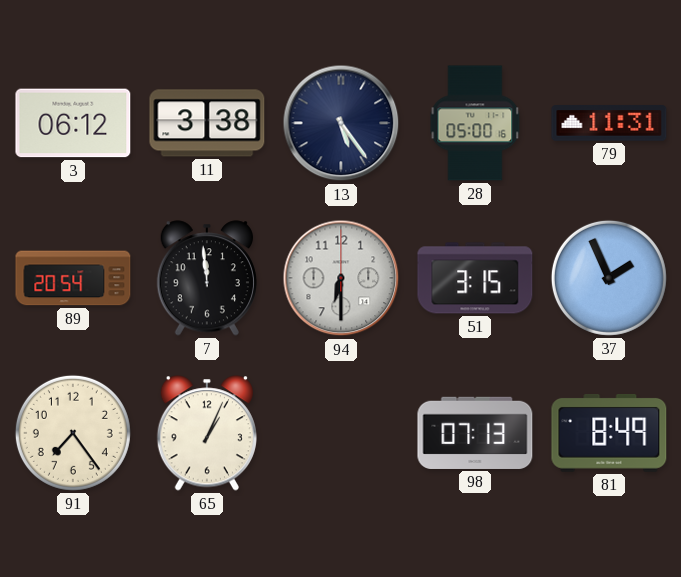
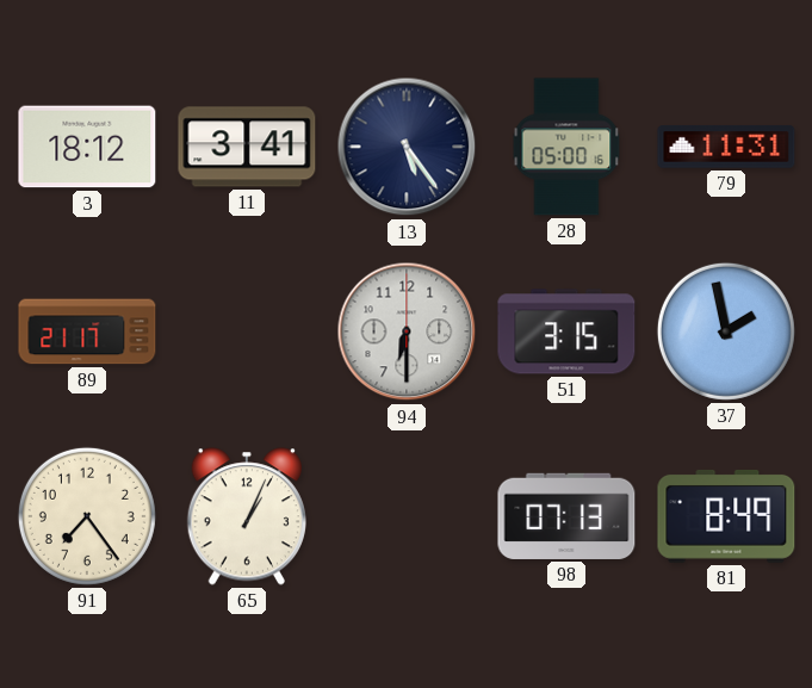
3: 06:12 -> 18:12 (87, 147)
11: 3:38 -> 3:41 (247, 147)
89: 20:54 -> 21:17 (87, 331)
7: 11:59 -> none (206, 278)
37: 1:56 -> 1:58 (726, 331)
